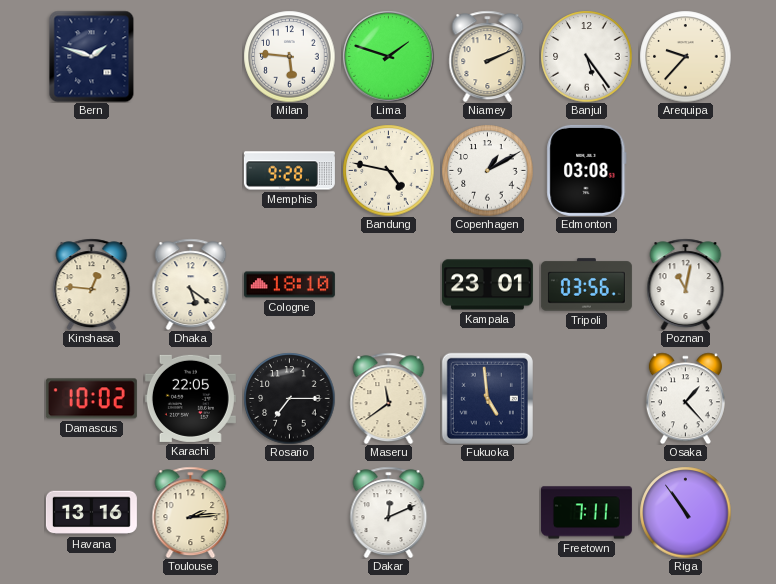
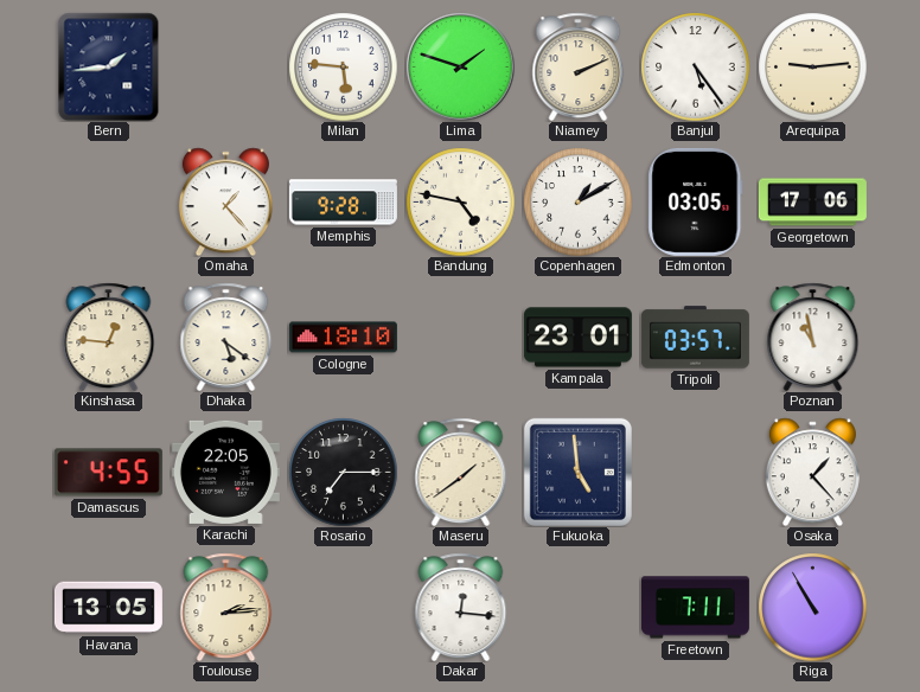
Bern: 1:48 -> 1:44 (109, 66)
Arequipa: 9:37 -> 9:14 (812, 66)
Omaha: none -> 1:23 (225, 201)
Edmonton: 03:08 -> 03:05 (696, 201)
Georgetown: none -> 17:06 (812, 203)
Tripoli: 03:56 -> 03:57 (695, 338)
Poznan: 11:02 -> 10:58 (813, 337)
Damascus: 10:02 -> 4:55 (108, 473)
Maseru: 11:39 -> 1:39 (461, 472)
Havana: 13:16 -> 13:05 (108, 608)
Dakar: 12:11 -> 12:16 (461, 607)
Riga: 10:54 -> 10:55 (812, 607)
